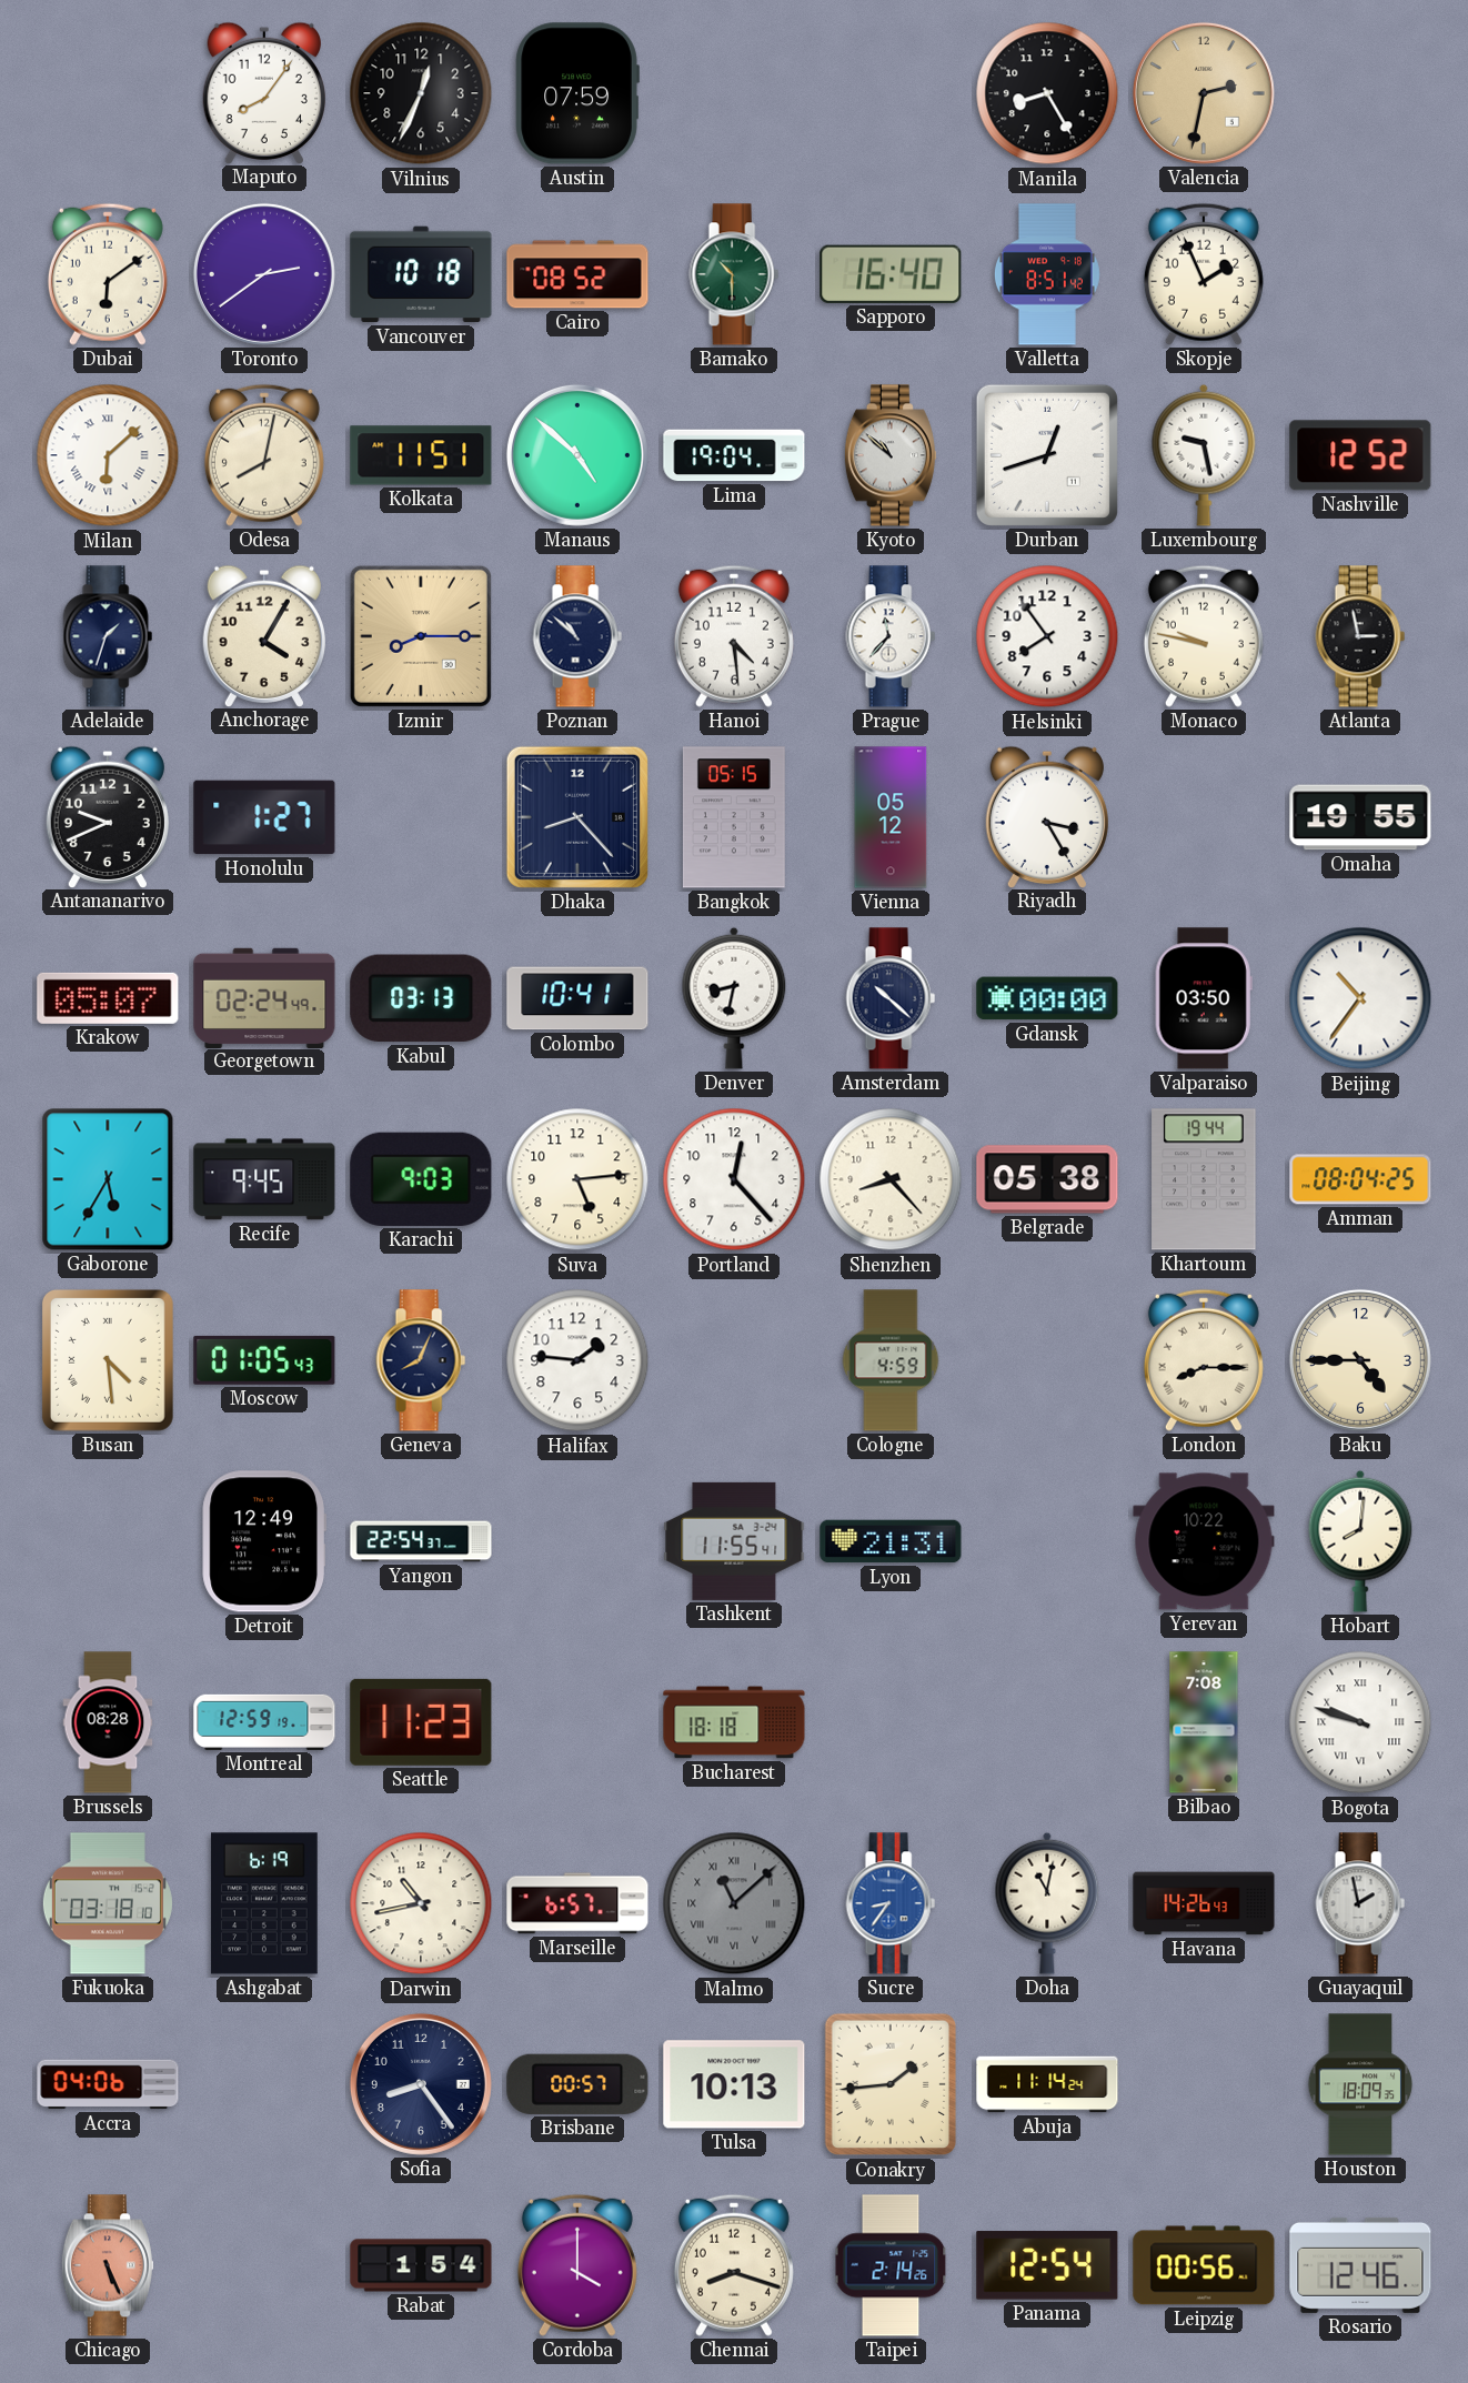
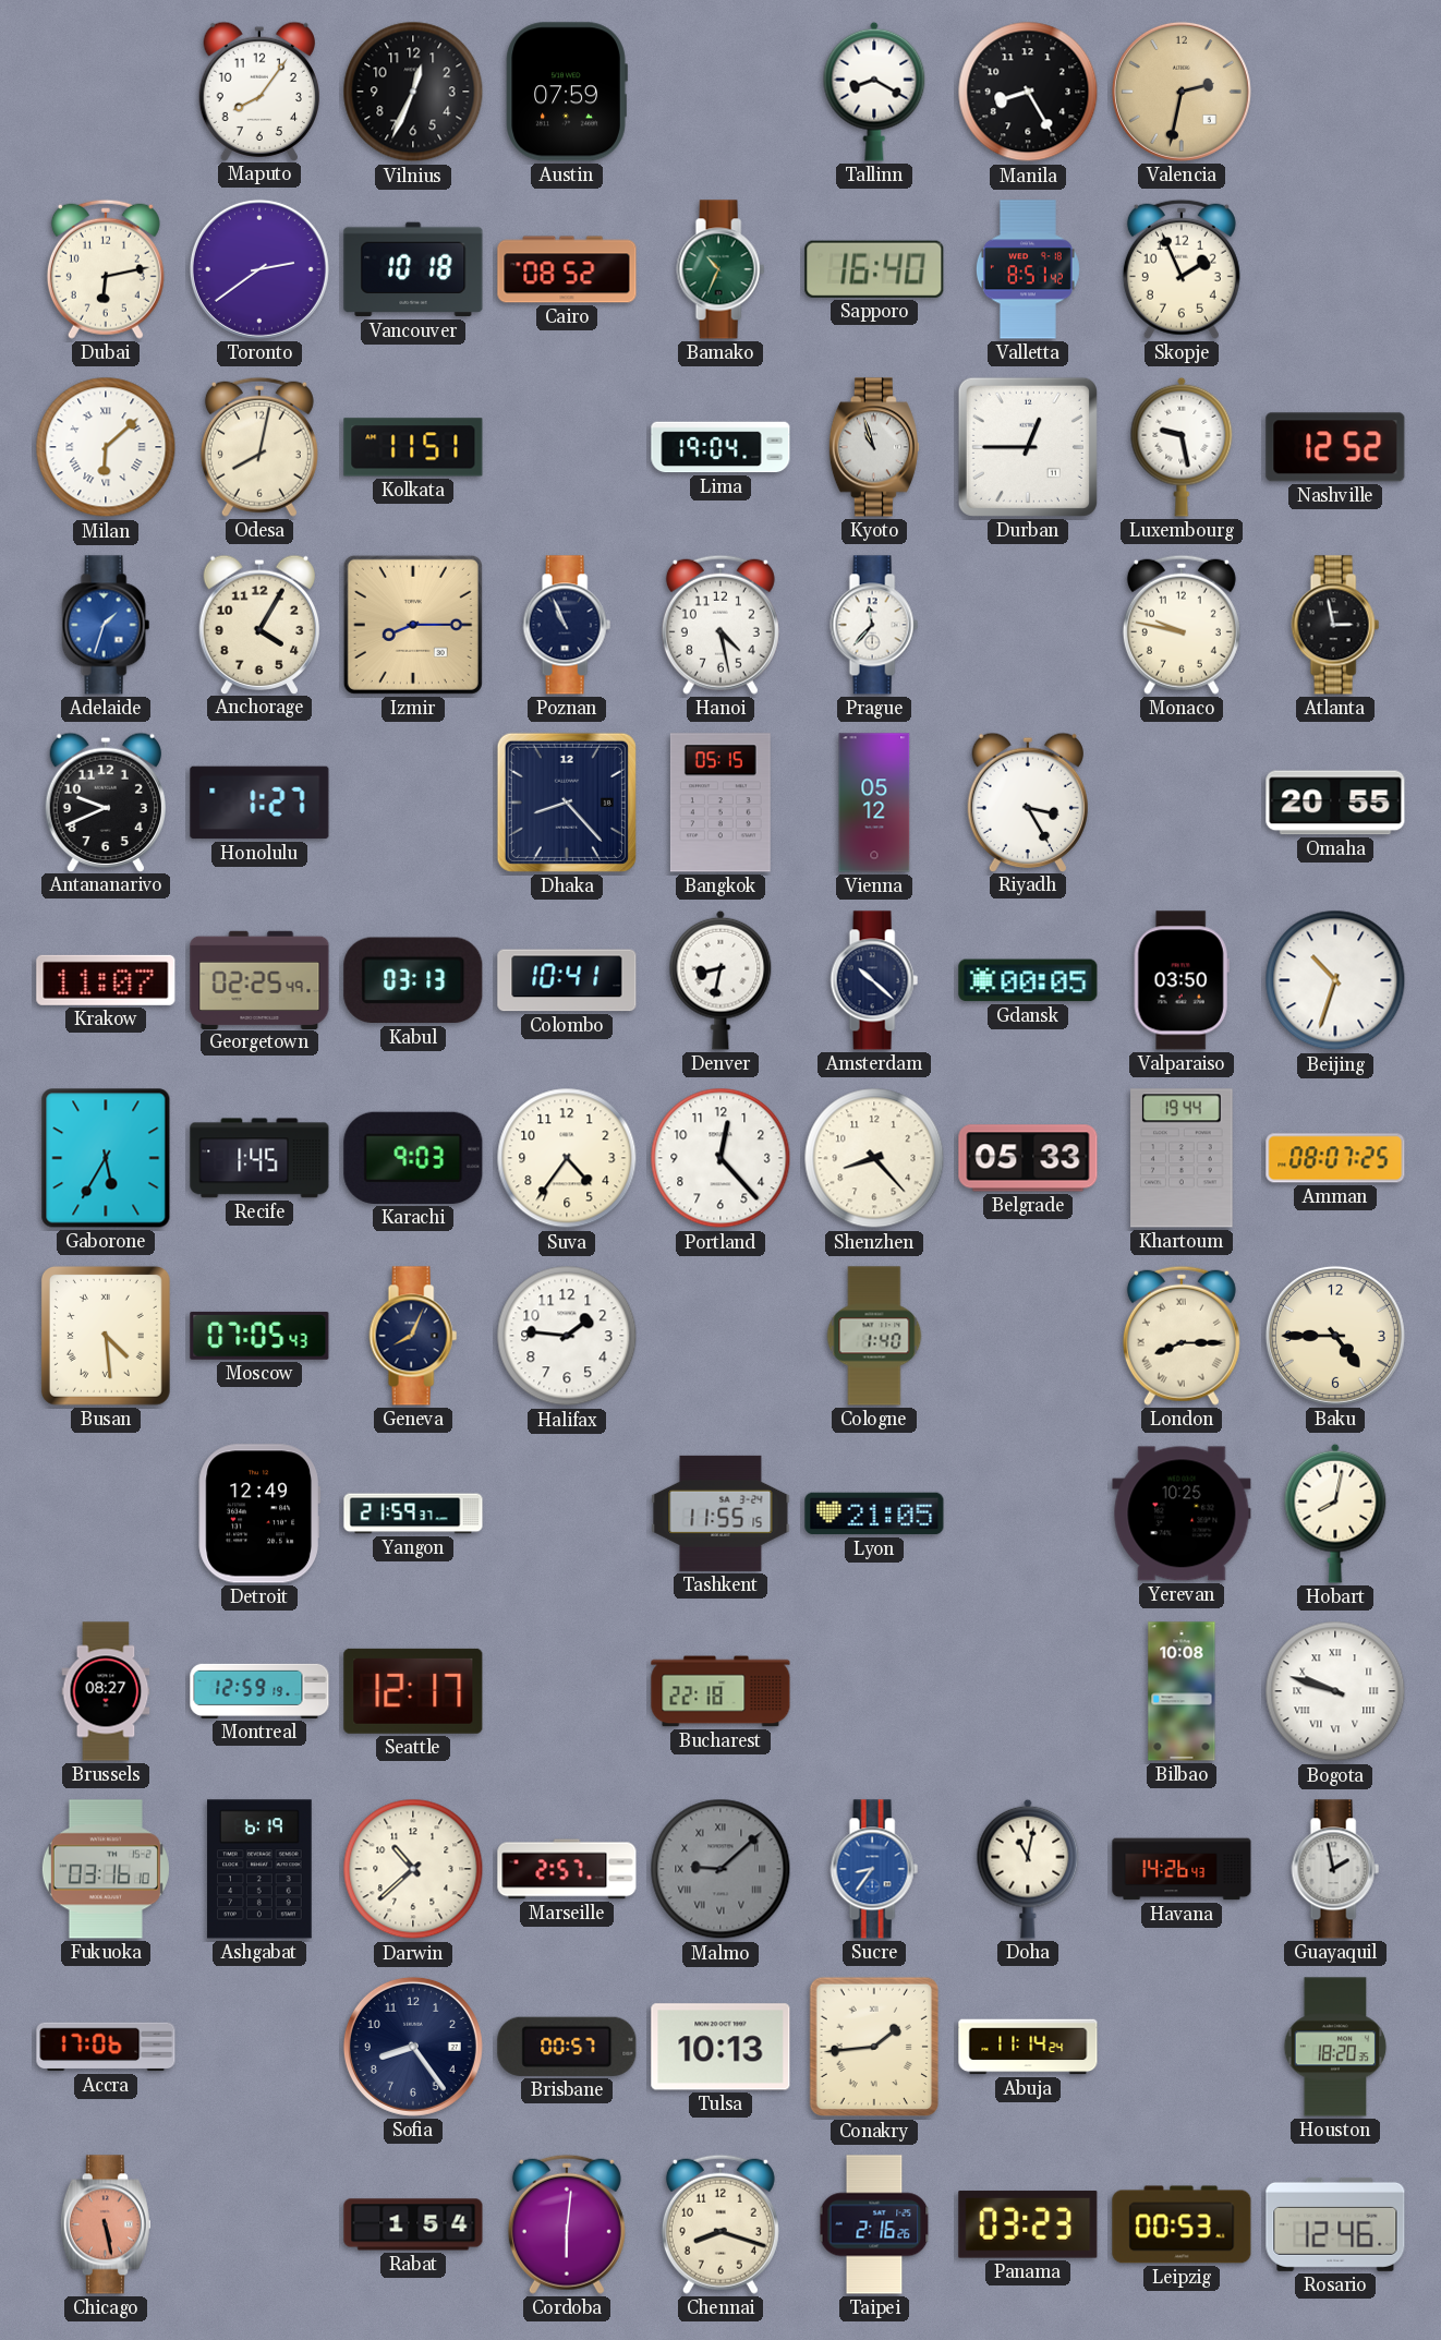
Tallinn: none -> 8:20 (874, 92)
Dubai: 6:09 -> 6:13 (106, 269)
Bamako: 10:30 -> 10:34 (720, 269)
Manaus: 4:52 -> none (577, 455)
Kyoto: 10:52 -> 10:57 (874, 447)
Durban: 12:42 -> 12:45 (1028, 447)
Adelaide dial: navy -> blue (106, 625)
Poznan: 10:52 -> 10:56 (567, 625)
Hanoi: 4:29 -> 4:28 (720, 625)
Helsinki: 7:54 -> none (1047, 636)
Omaha: 19:55 -> 20:55 (1335, 803)
Krakow: 05:07 -> 11:07 (106, 980)
Georgetown: 02:24 -> 02:25 (259, 979)
Gdansk: 00:00 -> 00:05 (1028, 980)
Beijing: 10:36 -> 10:33 (1335, 980)
Recife: 9:45 -> 1:45 (259, 1158)
Suva: 5:14 -> 4:36 (567, 1158)
Belgrade: 05:38 -> 05:33 (1028, 1158)
Amman: 08:04 -> 08:07 (1335, 1158)
Moscow: 01:05 -> 07:05 (259, 1336)
Cologne: 4:59 -> 1:40 (874, 1336)
Yangon: 22:54 -> 21:59 (413, 1513)
Tashkent: 11:55:41 -> 11:55:15 (720, 1513)
Lyon: 21:31 -> 21:05 (874, 1513)
Yerevan: 10:22 -> 10:25 (1182, 1513)
Hobart: 8:01 -> 8:02 (1335, 1513)
Brussels: 08:28 -> 08:27 (106, 1691)
Seattle: 11:23 -> 12:17 (413, 1691)
Bucharest: 18:18 -> 22:18 (720, 1691)
Bilbao: 7:08 -> 10:08 (1182, 1691)
Fukuoka: 03:18 -> 03:16 (106, 1869)
Darwin: 10:43 -> 10:38 (413, 1869)
Marseille: 6:57 -> 2:57 (567, 1869)
Malmo: 11:08 -> 9:08 (720, 1869)
Accra: 04:06 -> 17:06 (106, 2047)
Houston: 18:09 -> 18:20 (1335, 2047)
Chicago: 5:26 -> 5:28 (106, 2224)
Cordoba: 4:00 -> 6:01 (567, 2224)
Taipei: 2:14 -> 2:16 (874, 2224)
Panama: 12:54 -> 03:23 (1028, 2224)
Leipzig: 00:56 -> 00:53 (1182, 2224)
